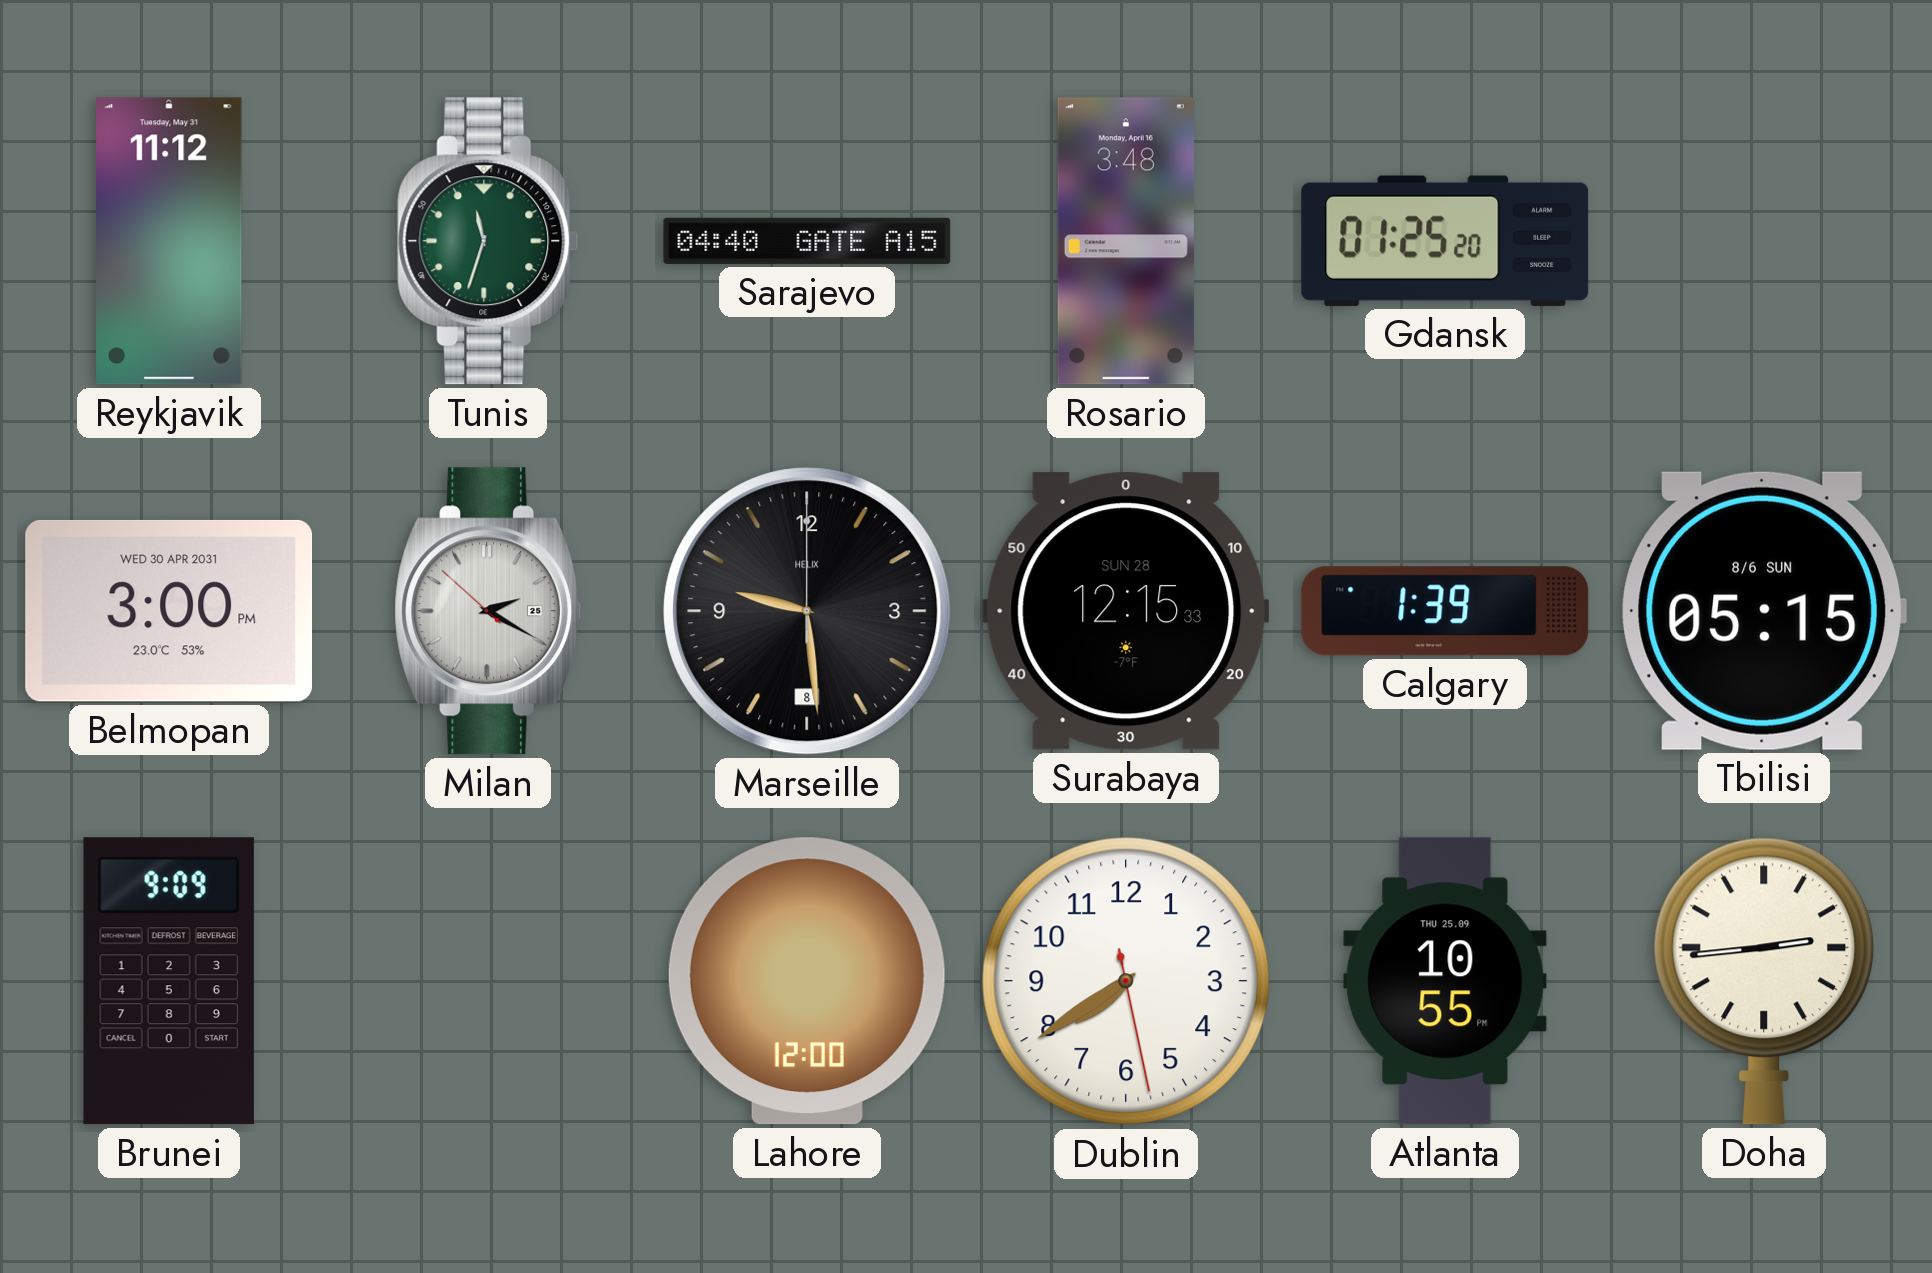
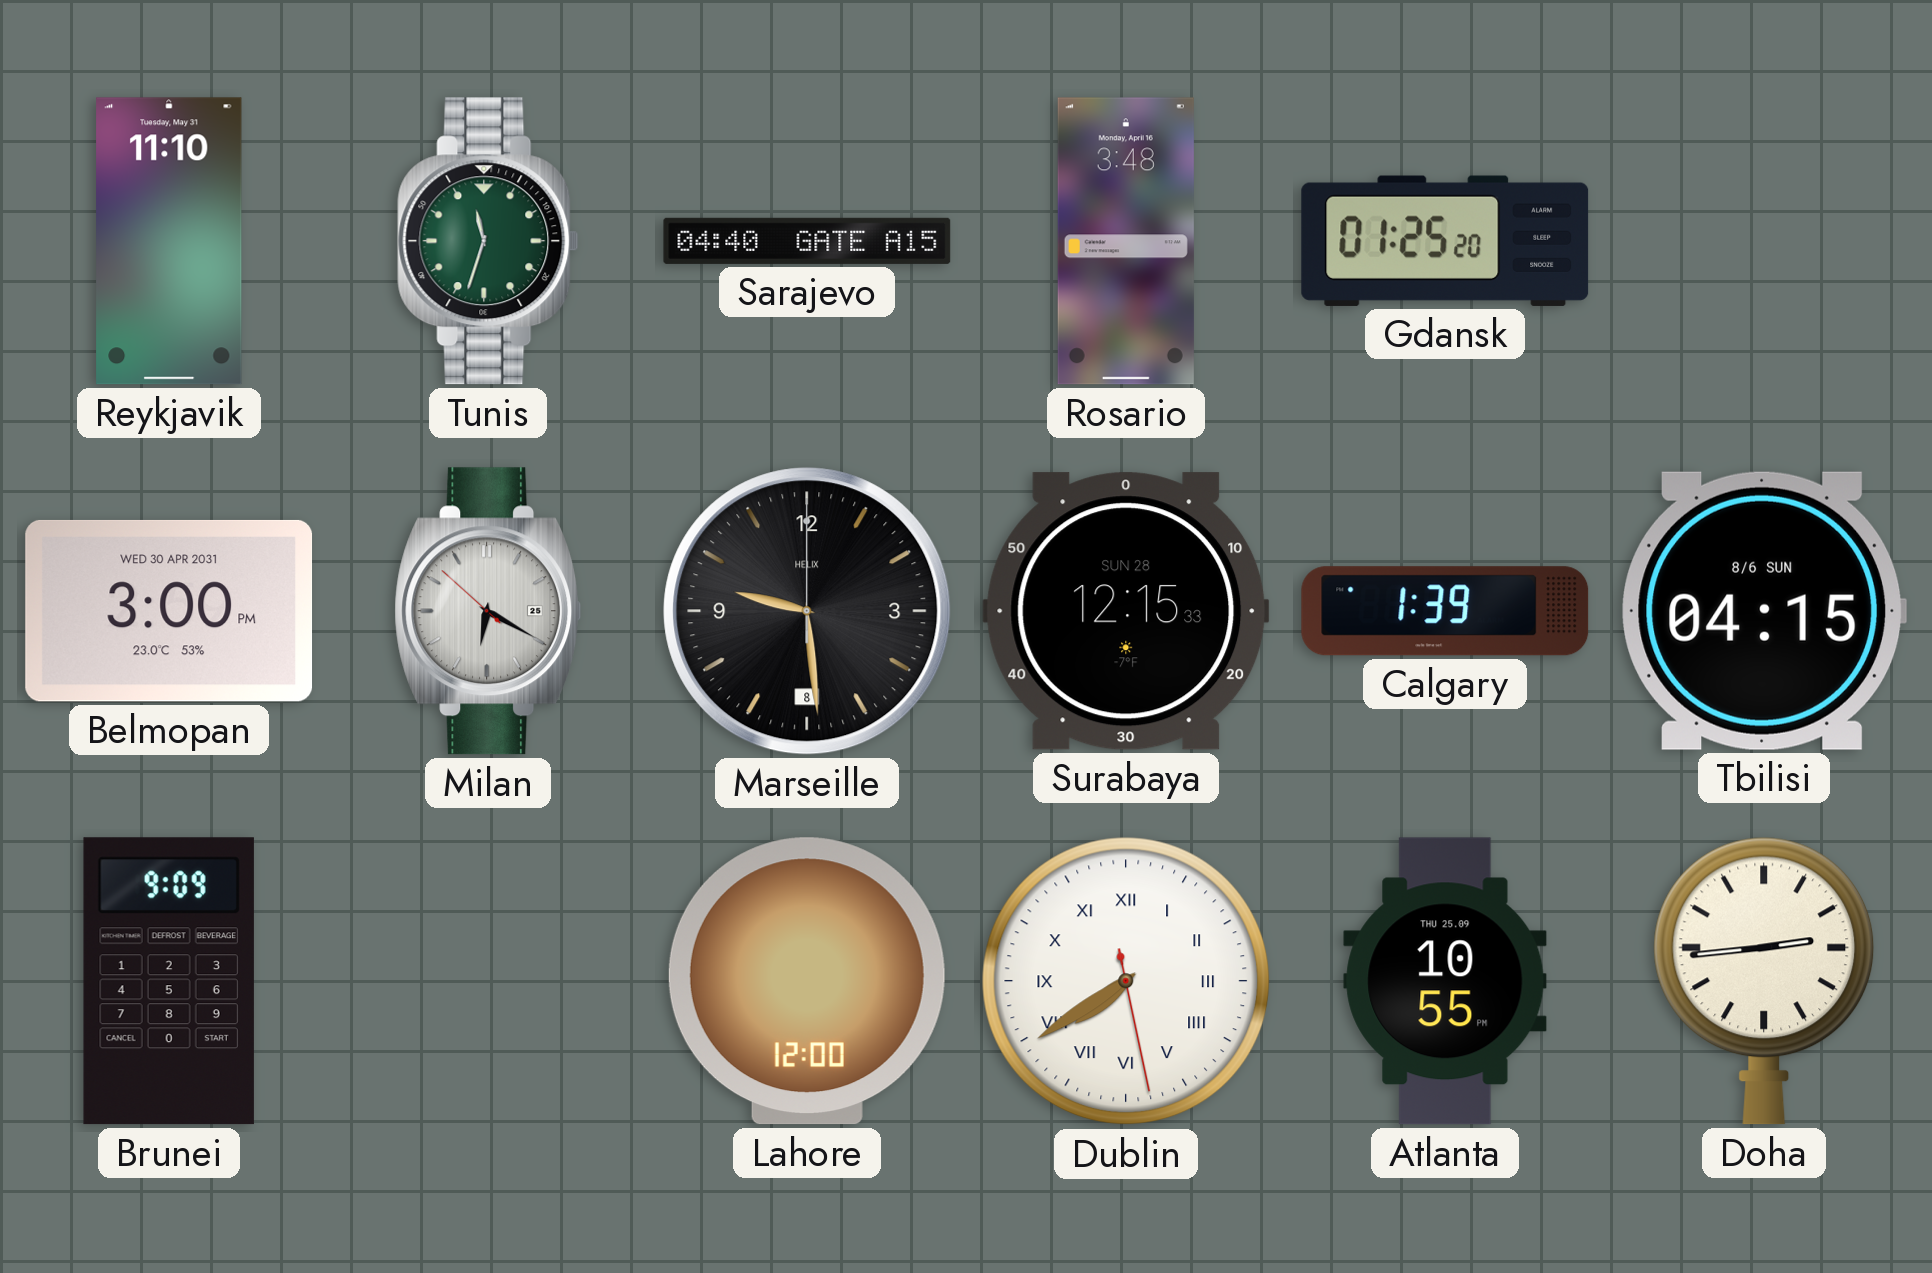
Reykjavik: 11:12 -> 11:10 (169, 241)
Milan: 2:19 -> 6:19 (488, 611)
Tbilisi: 05:15 -> 04:15 (1763, 611)
Dublin numerals: Arabic -> Roman (1126, 981)
